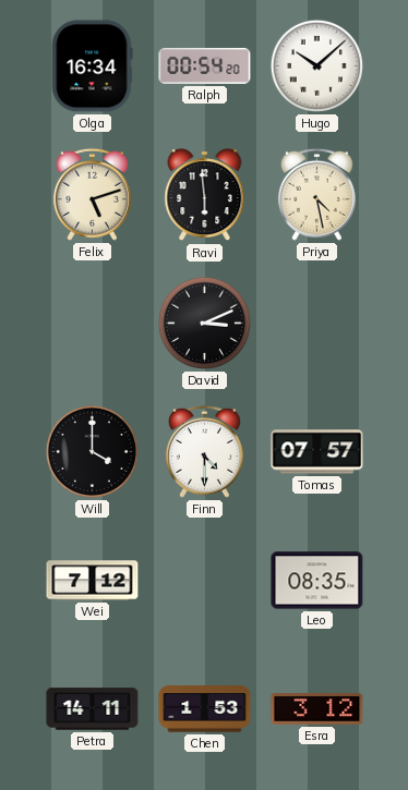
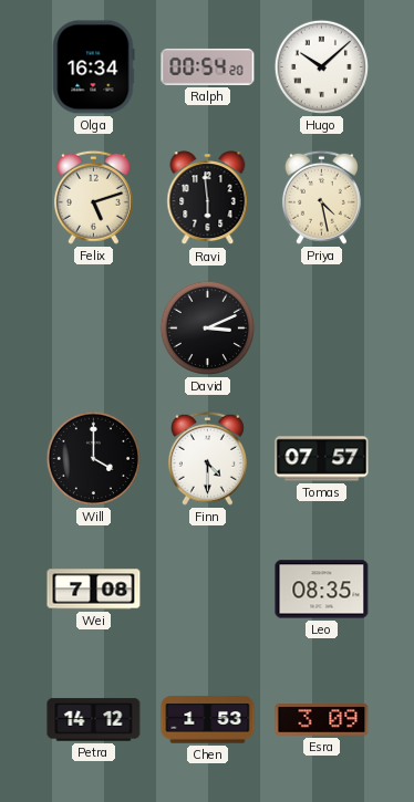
Wei: 7:12 -> 7:08 (94, 590)
Petra: 14:11 -> 14:12 (94, 720)
Esra: 3:12 -> 3:09 (322, 720)
